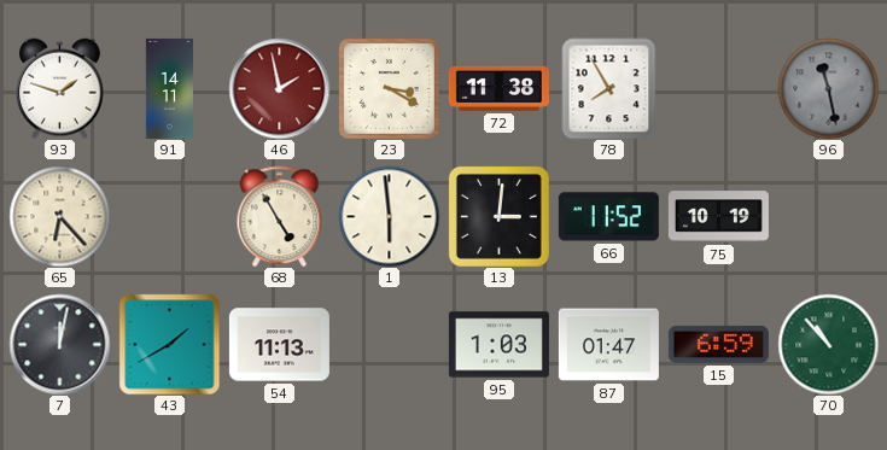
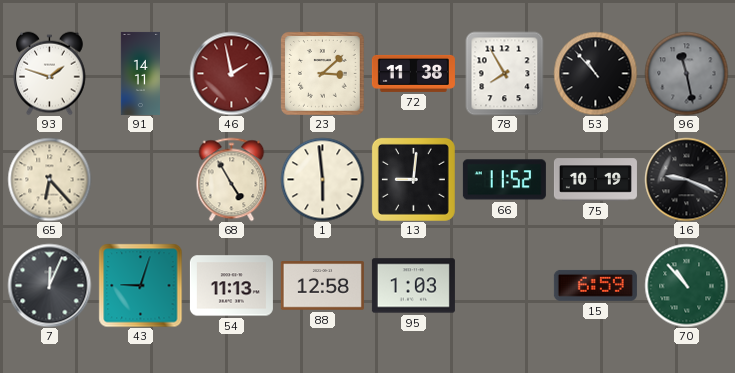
23: 3:20 -> 3:08 (322, 73)
53: none -> 10:53 (595, 73)
13: 3:01 -> 9:01 (413, 179)
16: none -> 9:19 (686, 179)
7: 12:02 -> 12:04 (49, 285)
43: 1:40 -> 9:03 (140, 285)
88: none -> 12:58 (322, 286)
87: 01:47 -> none (608, 345)
